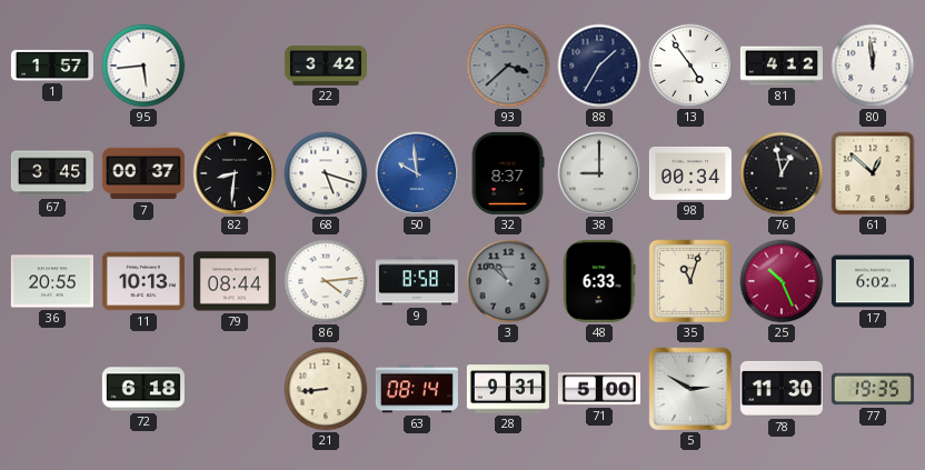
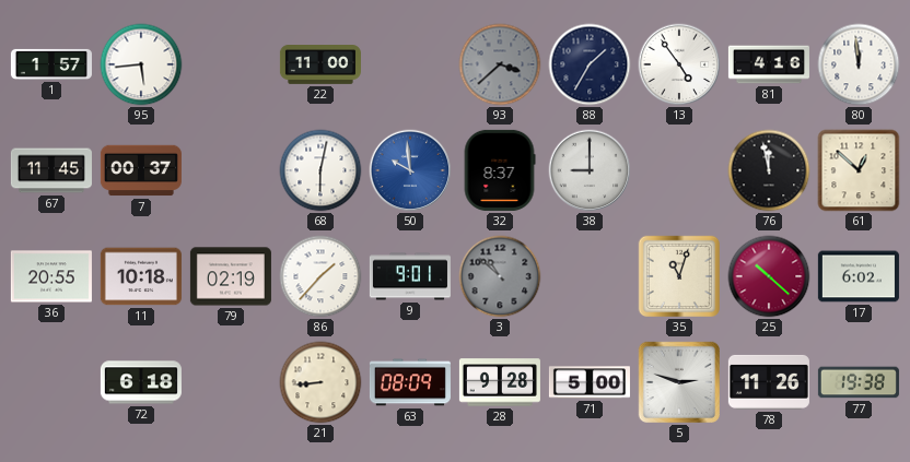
22: 3:42 -> 11:00 (320, 66)
81: 4:12 -> 4:16 (769, 64)
67: 3:45 -> 11:45 (51, 170)
82: 8:31 -> none (235, 173)
68: 5:18 -> 6:02 (320, 170)
98: 00:34 -> none (690, 173)
76: 12:58 -> 11:58 (769, 170)
11: 10:13 -> 10:18 (141, 276)
79: 08:44 -> 02:19 (231, 276)
86: 4:14 -> 1:37 (320, 276)
9: 8:58 -> 9:01 (410, 276)
48: 6:33 -> none (599, 281)
25: 10:26 -> 10:22 (769, 276)
63: 08:14 -> 08:09 (410, 382)
28: 9:31 -> 9:28 (500, 382)
5: 2:50 -> 2:48 (679, 382)
78: 11:30 -> 11:26 (769, 382)
77: 19:35 -> 19:38 (859, 382)
